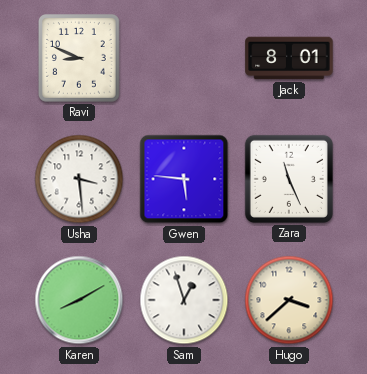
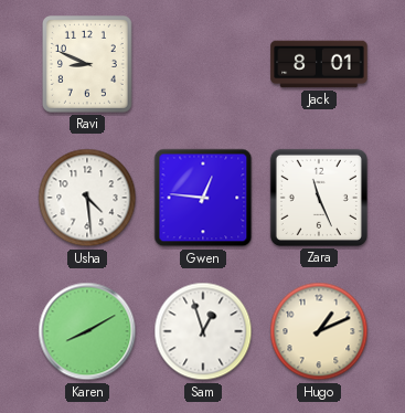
Usha: 3:29 -> 4:29 (87, 198)
Gwen: 5:46 -> 12:46 (203, 198)
Hugo: 3:38 -> 1:11 (319, 331)
